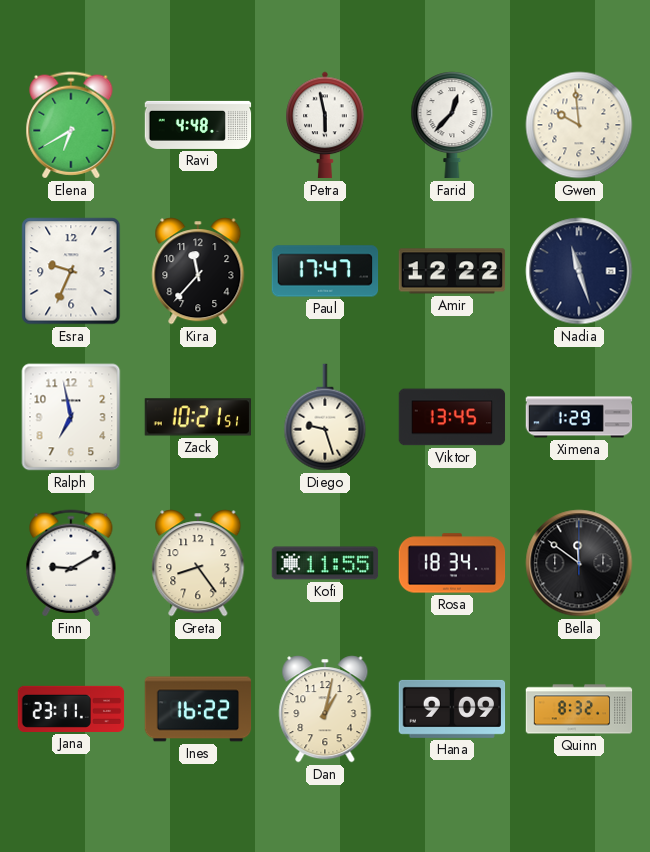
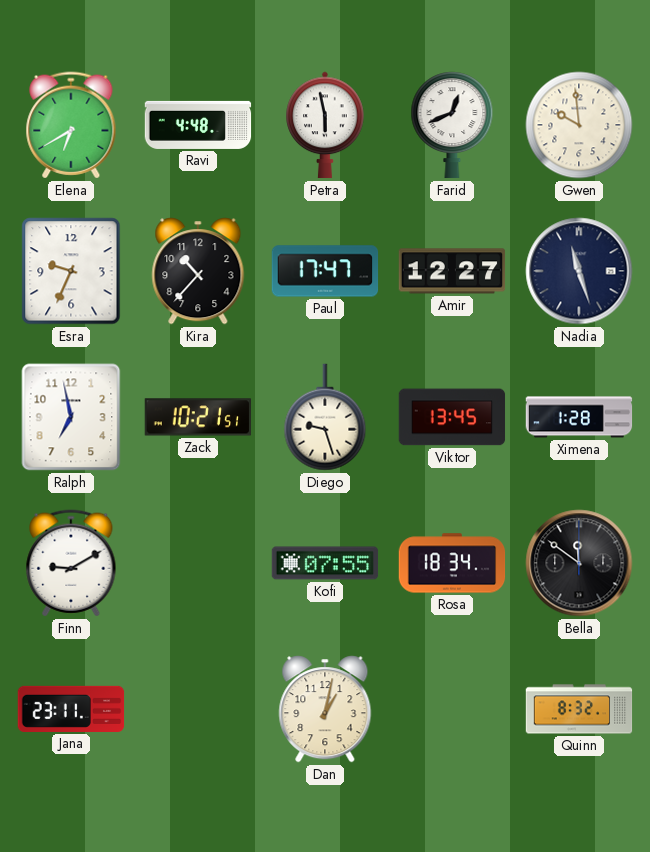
Farid: 12:37 -> 12:41 (452, 125)
Kira: 11:37 -> 10:37 (198, 271)
Amir: 12:22 -> 12:27 (452, 271)
Ximena: 1:29 -> 1:28 (579, 417)
Greta: 8:24 -> none (198, 563)
Kofi: 11:55 -> 07:55 (325, 563)
Ines: 16:22 -> none (198, 709)
Hana: 9:09 -> none (452, 709)
